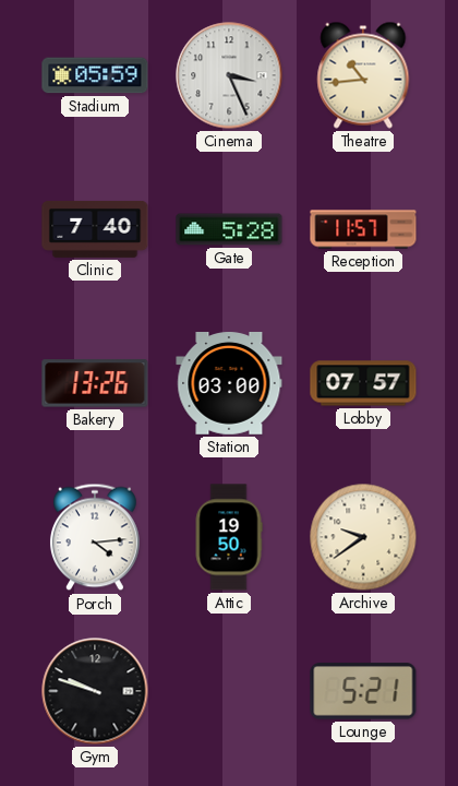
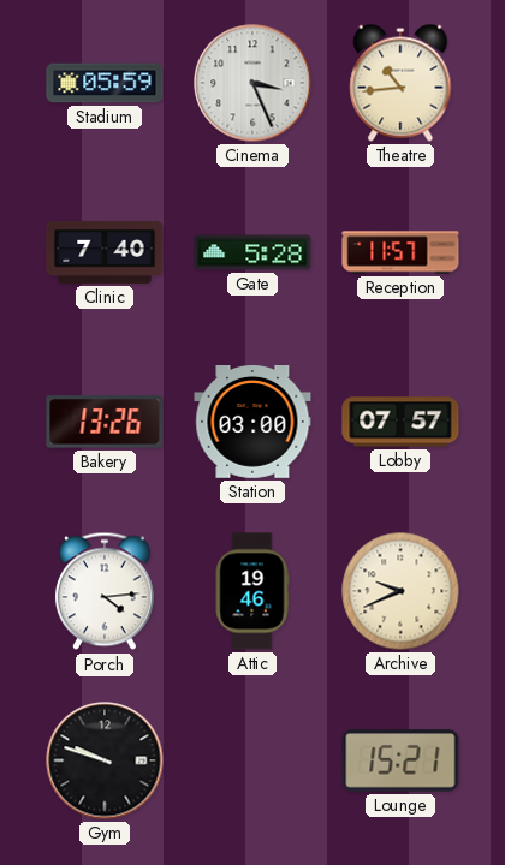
Attic: 19:50 -> 19:46 (252, 591)
Archive: 9:39 -> 9:41 (400, 591)
Lounge: 5:21 -> 15:21 (400, 760)
